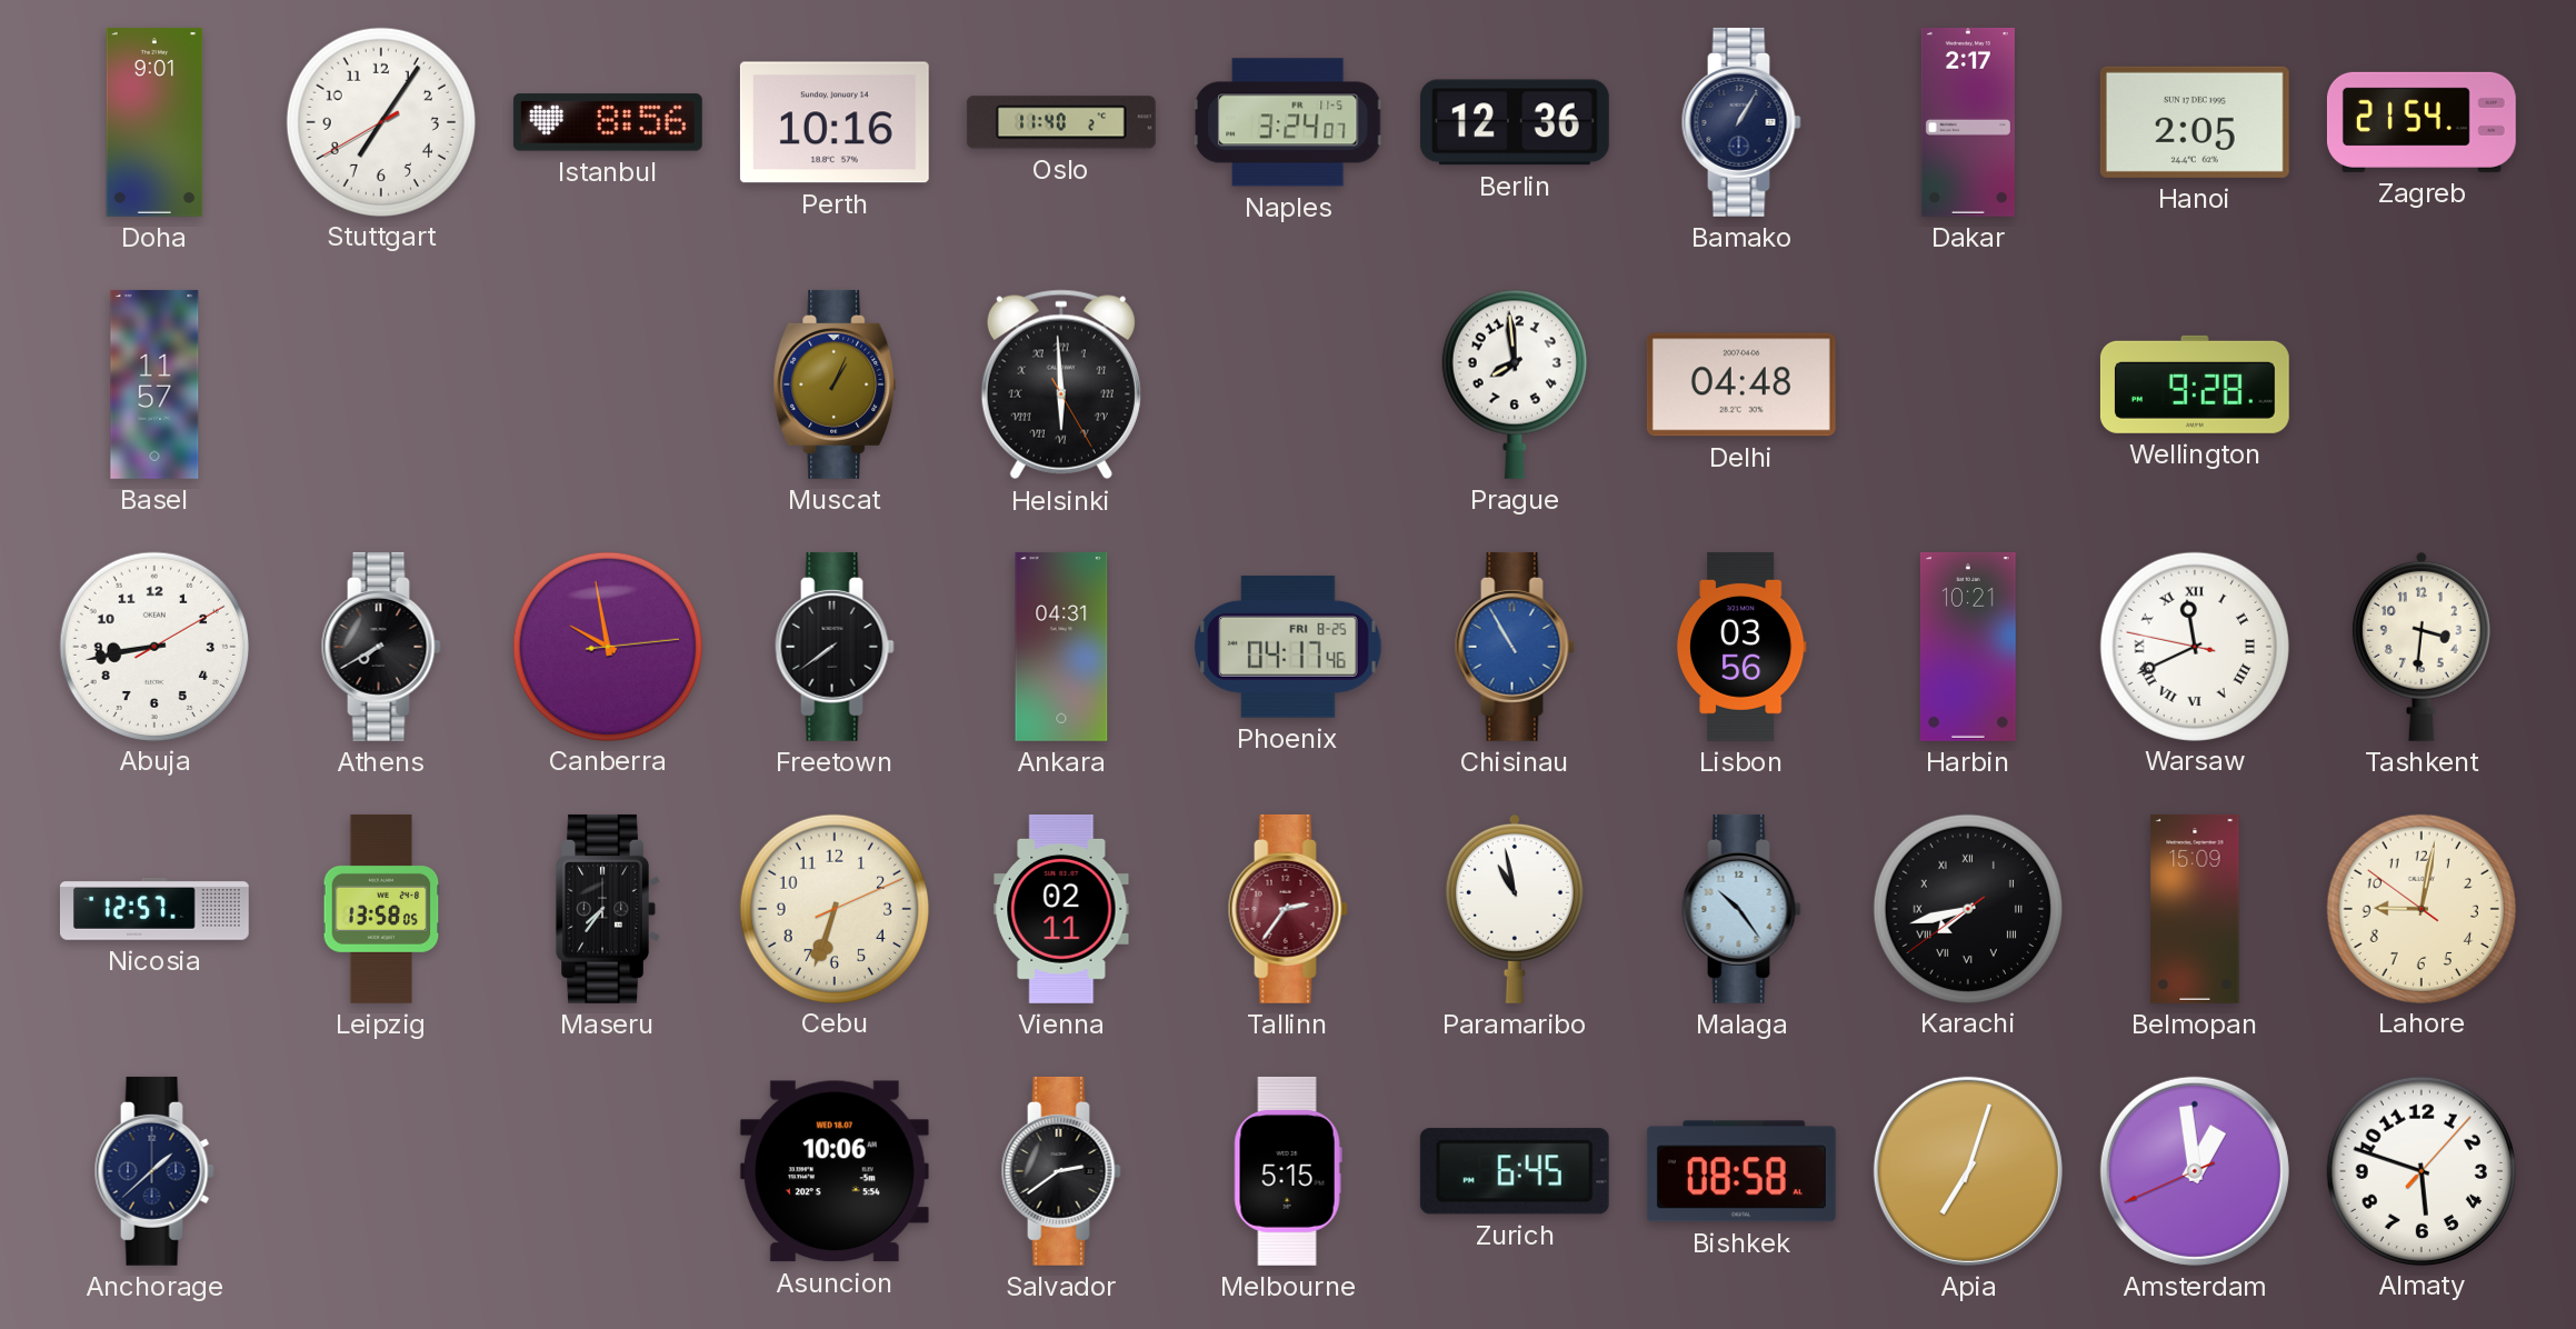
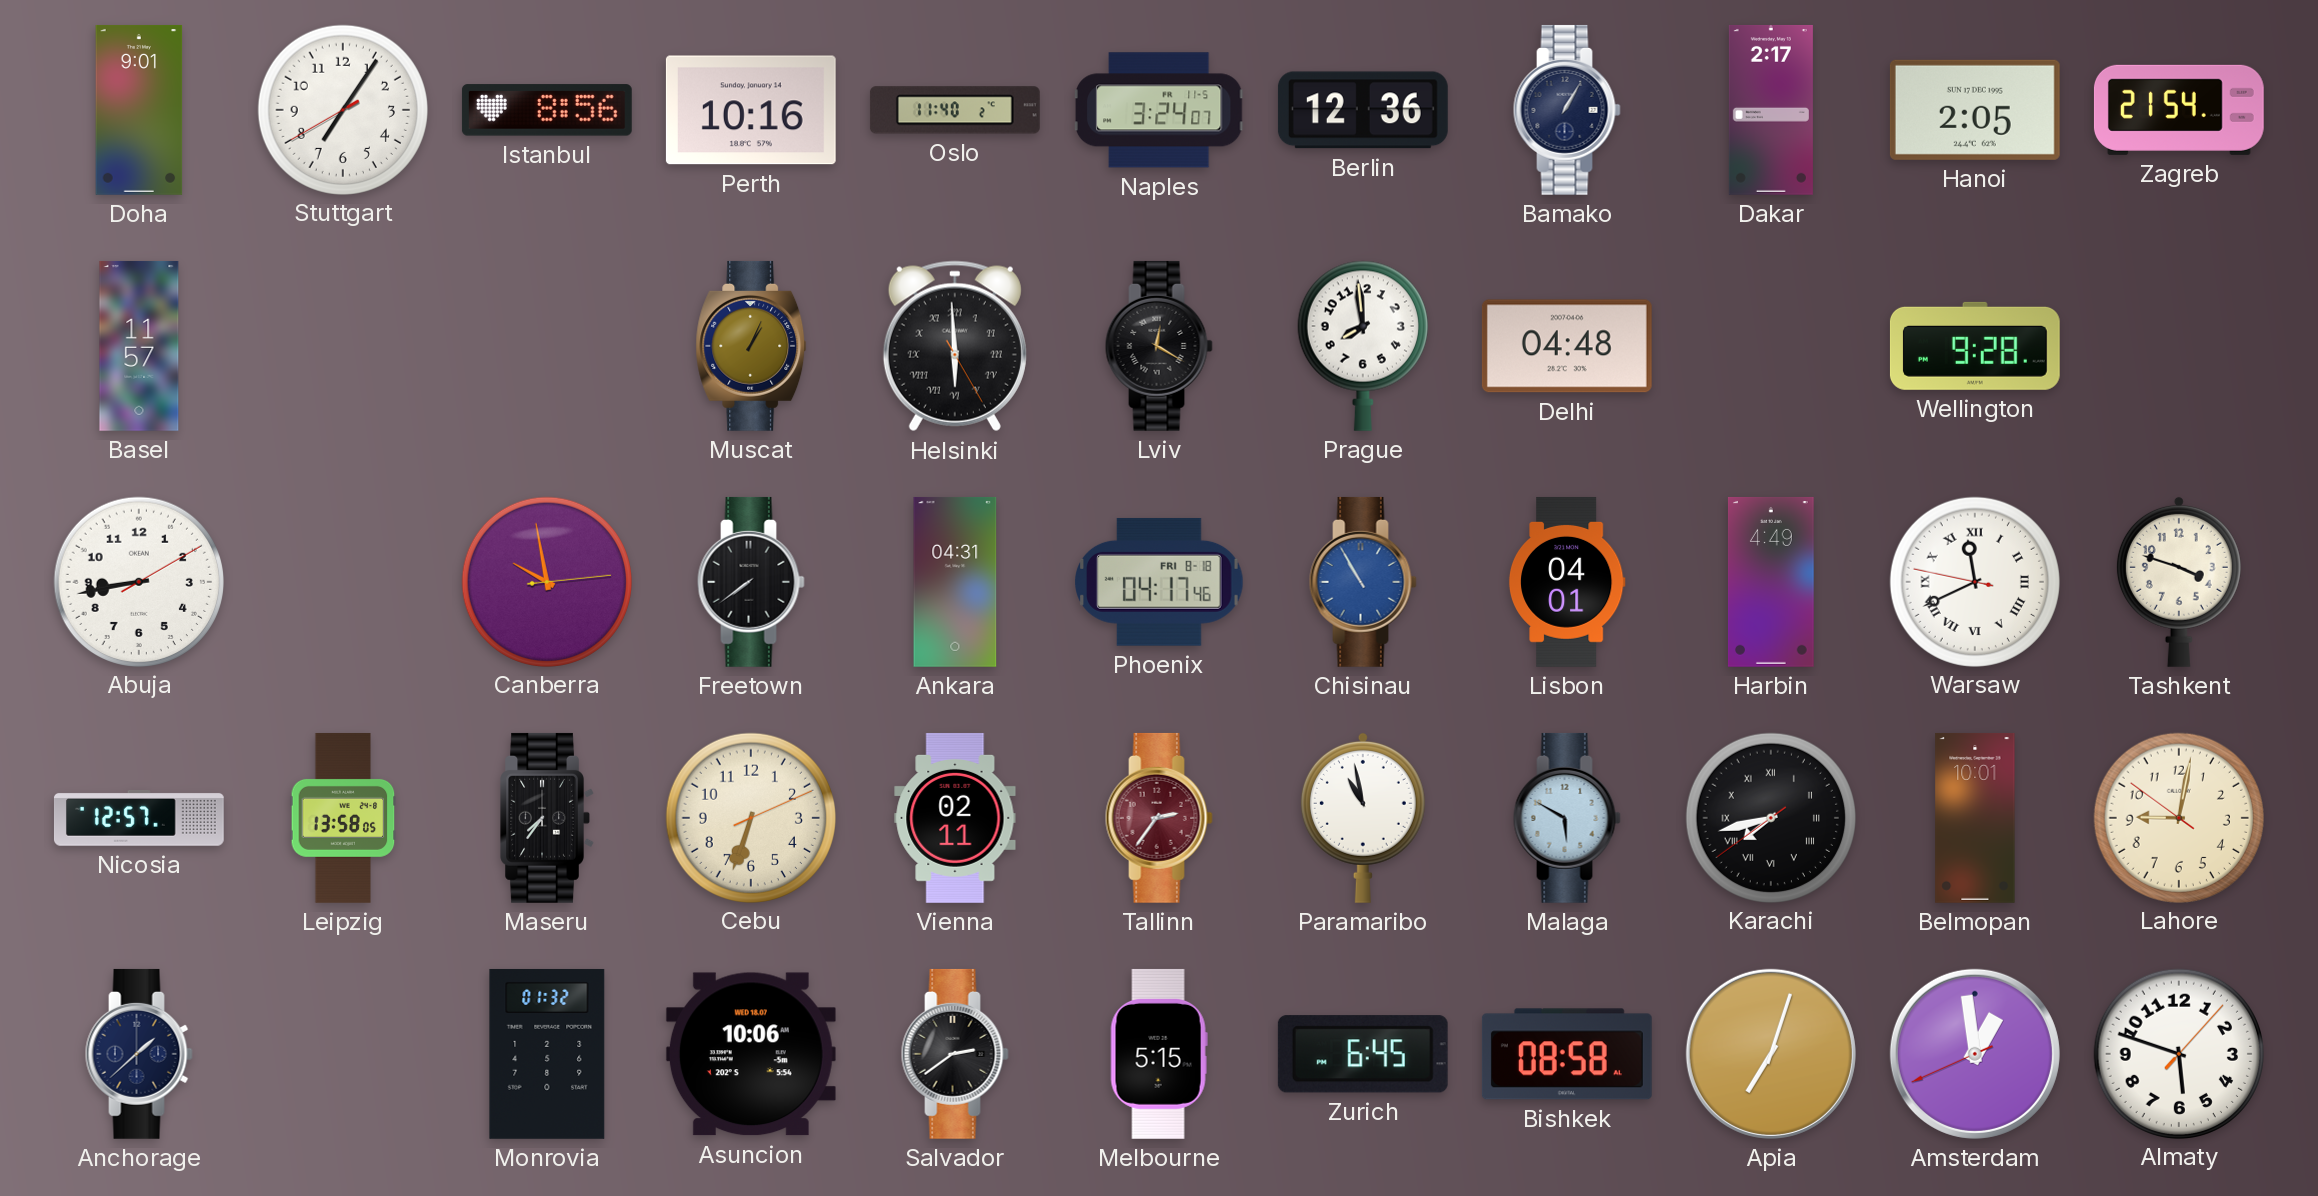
Lviv: none -> 12:20 (1159, 346)
Athens: 7:40 -> none (381, 647)
Phoenix date: FRI 8-25 -> FRI 8-18 (1159, 582)
Lisbon: 03:56 -> 04:01 (1567, 582)
Harbin: 10:21 -> 4:49 (1771, 582)
Tashkent: 3:31 -> 3:48 (2179, 582)
Malaga: 10:24 -> 5:50 (1567, 818)
Belmopan: 15:09 -> 10:01 (1975, 818)
Monrovia: none -> 01:32 (547, 1054)
